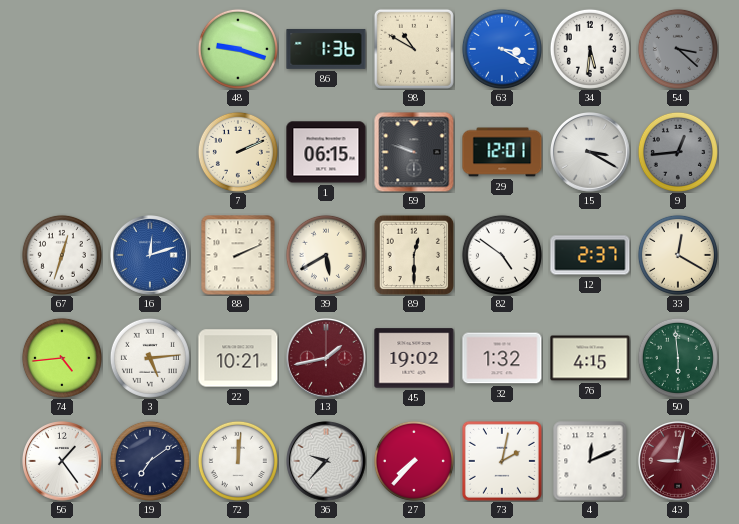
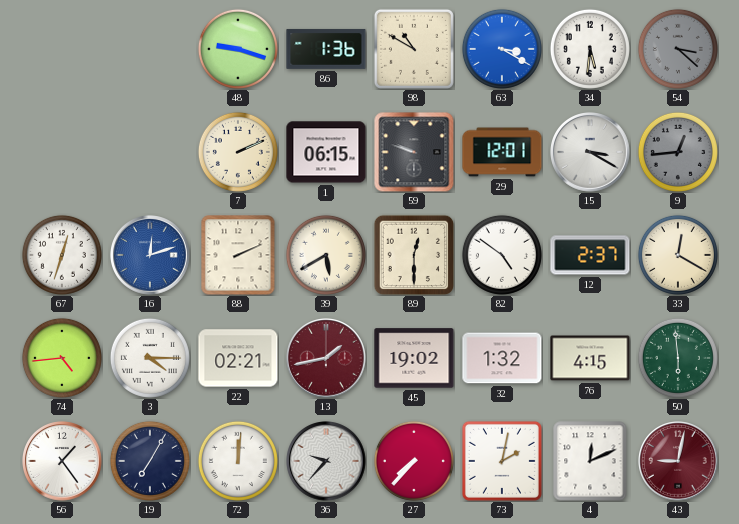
3: 5:14 -> 4:15 (150, 358)
22: 10:21 -> 02:21 (238, 358)
19: 7:09 -> 7:05 (150, 461)
